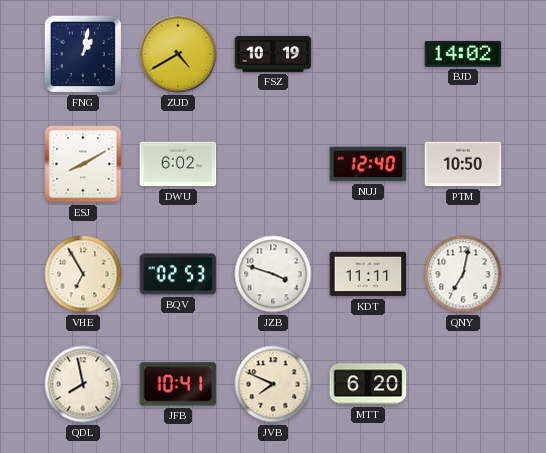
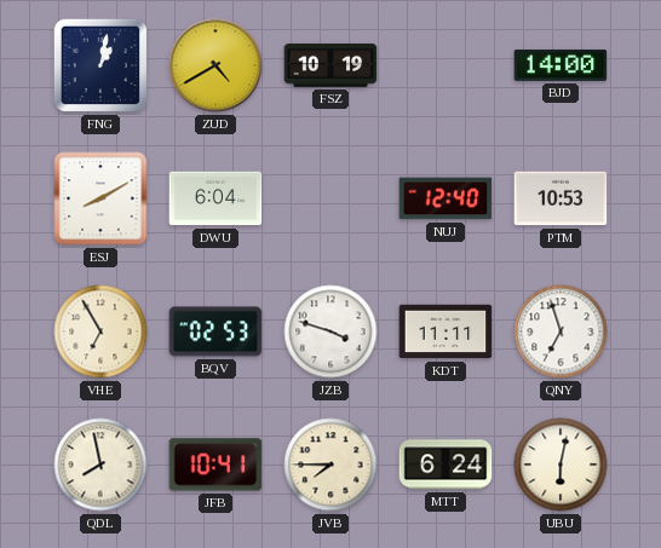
BJD: 14:02 -> 14:00 (561, 65)
DWU: 6:02 -> 6:04 (215, 198)
PTM: 10:50 -> 10:53 (561, 198)
QNY: 7:02 -> 6:57 (561, 331)
JVB: 7:49 -> 7:45 (330, 465)
MTT: 6:20 -> 6:24 (446, 465)
UBU: none -> 6:02 (561, 465)
